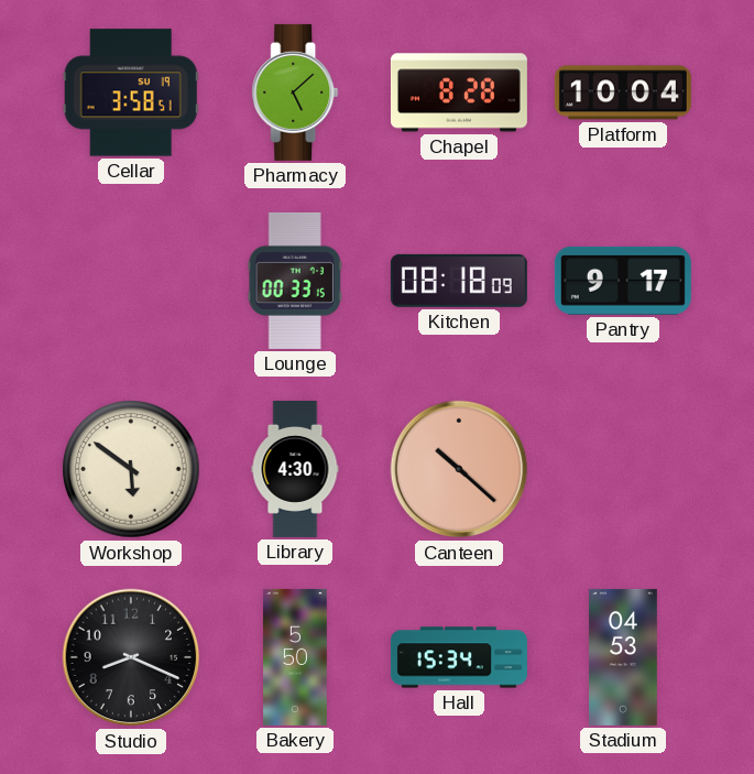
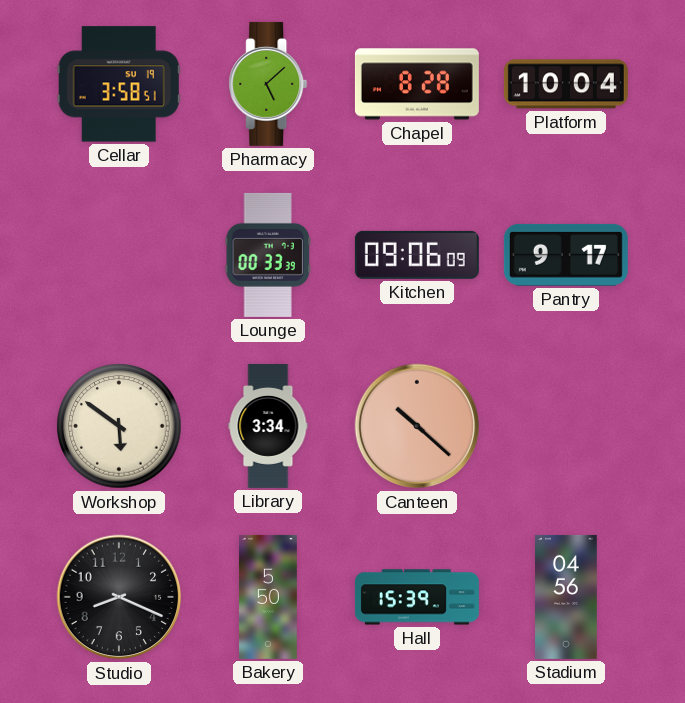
Lounge: 00:33:15 -> 00:33:39 (268, 255)
Kitchen: 08:18 -> 09:06 (417, 255)
Library: 4:30 -> 3:34 (268, 426)
Hall: 15:34 -> 15:39 (417, 597)
Stadium: 04:53 -> 04:56 (566, 597)
